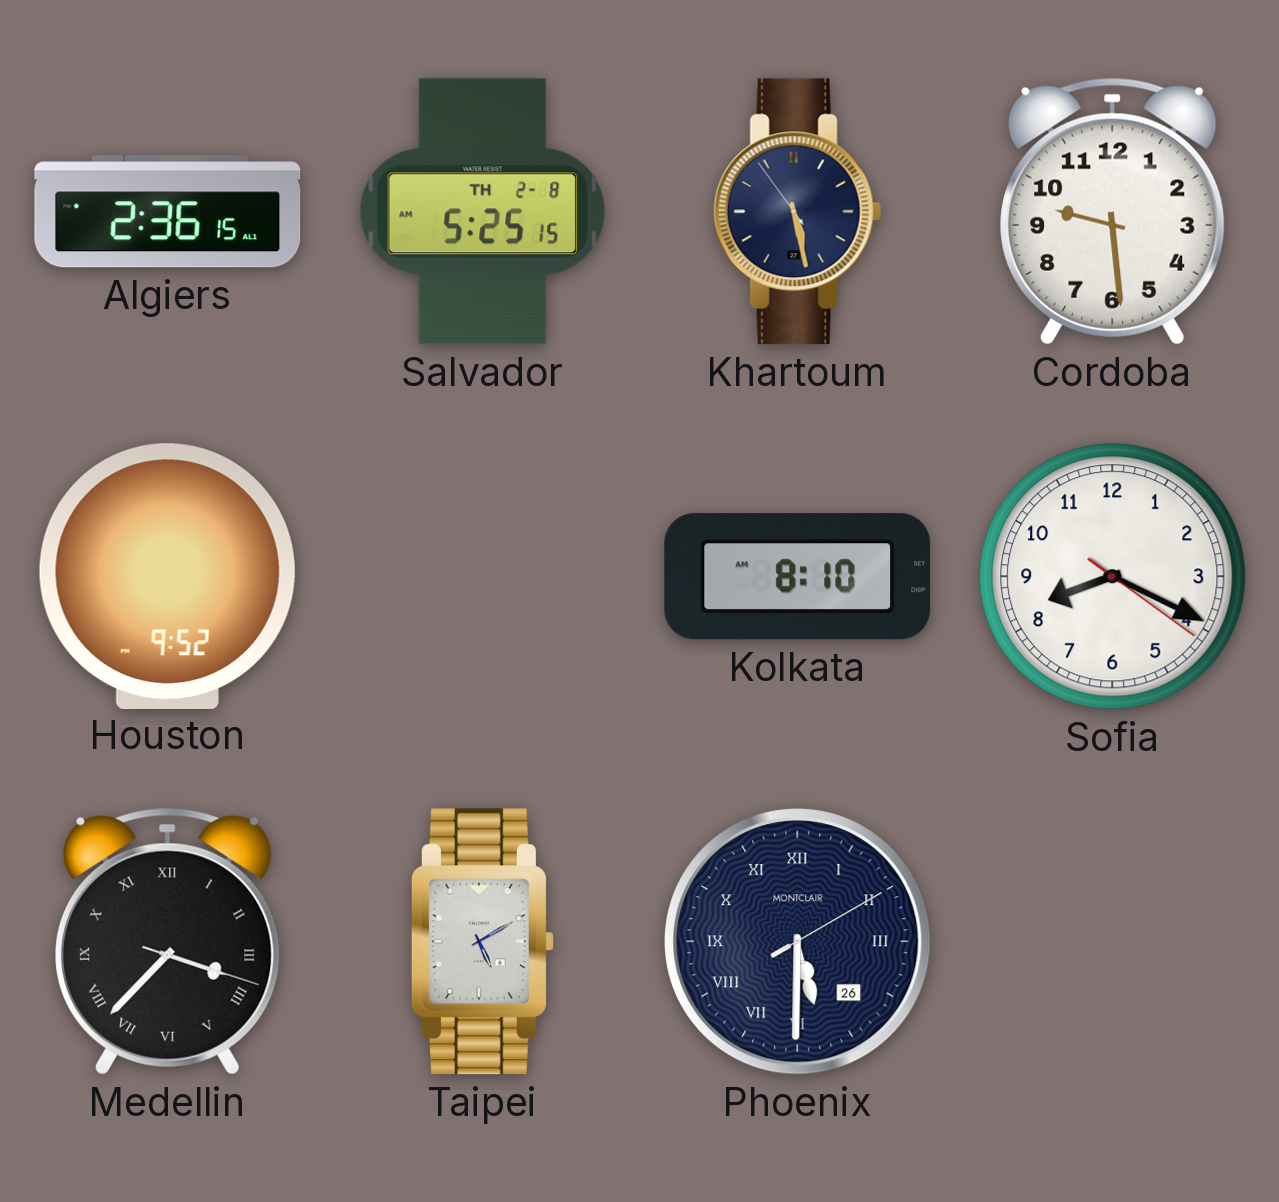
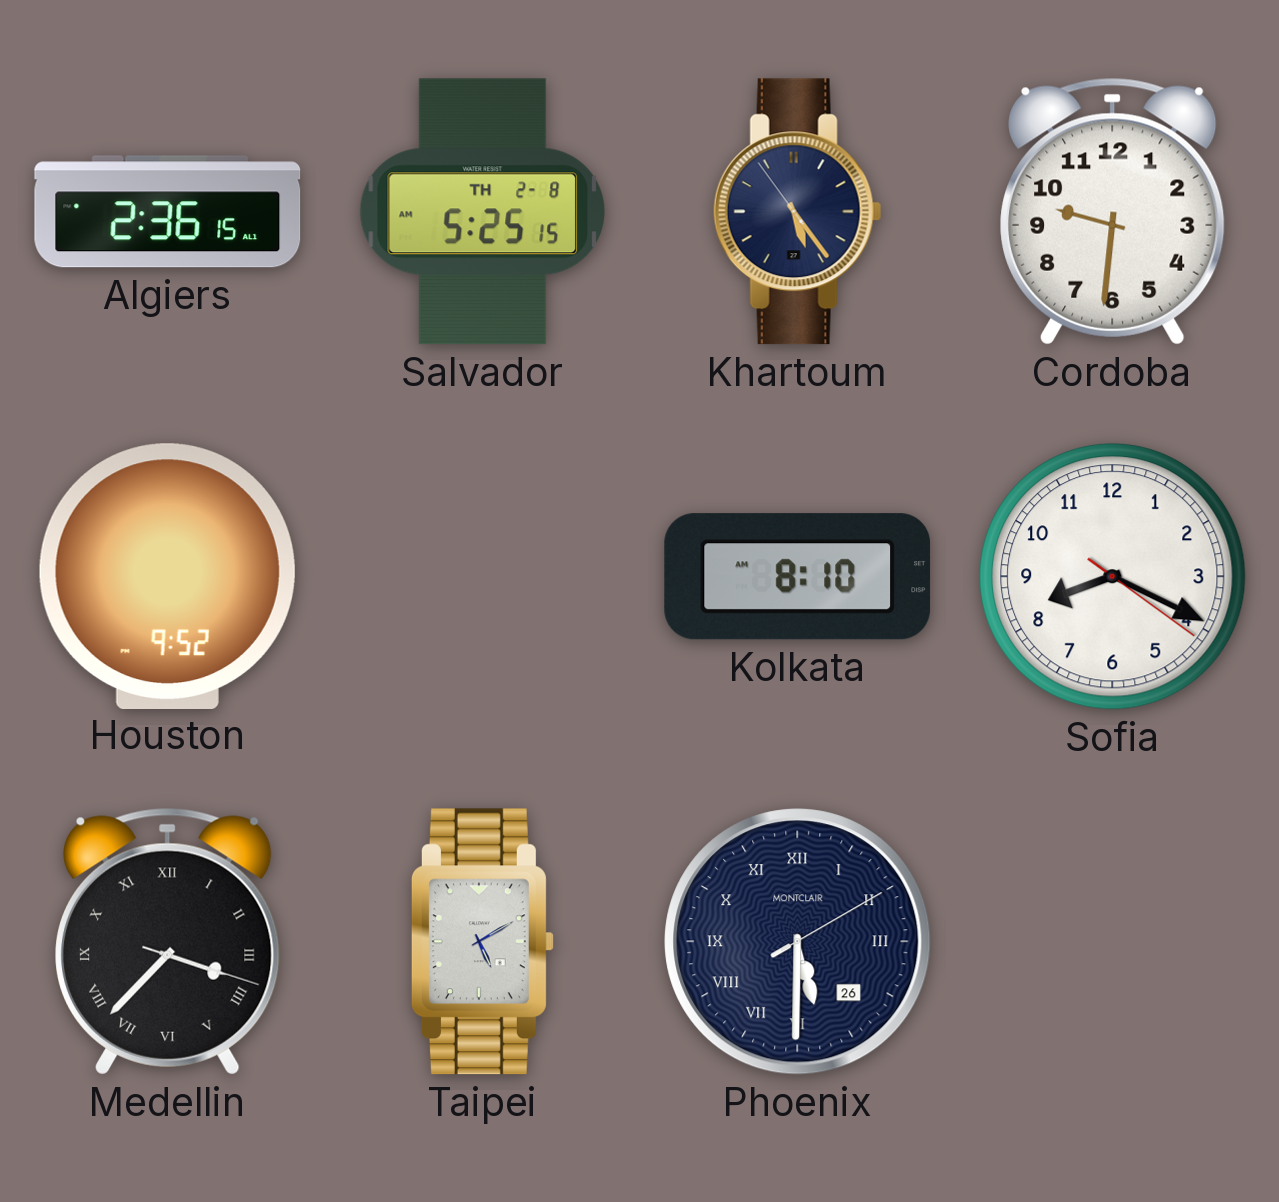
Khartoum: 5:27 -> 5:23 (797, 212)
Cordoba: 9:29 -> 9:31 (1113, 211)
